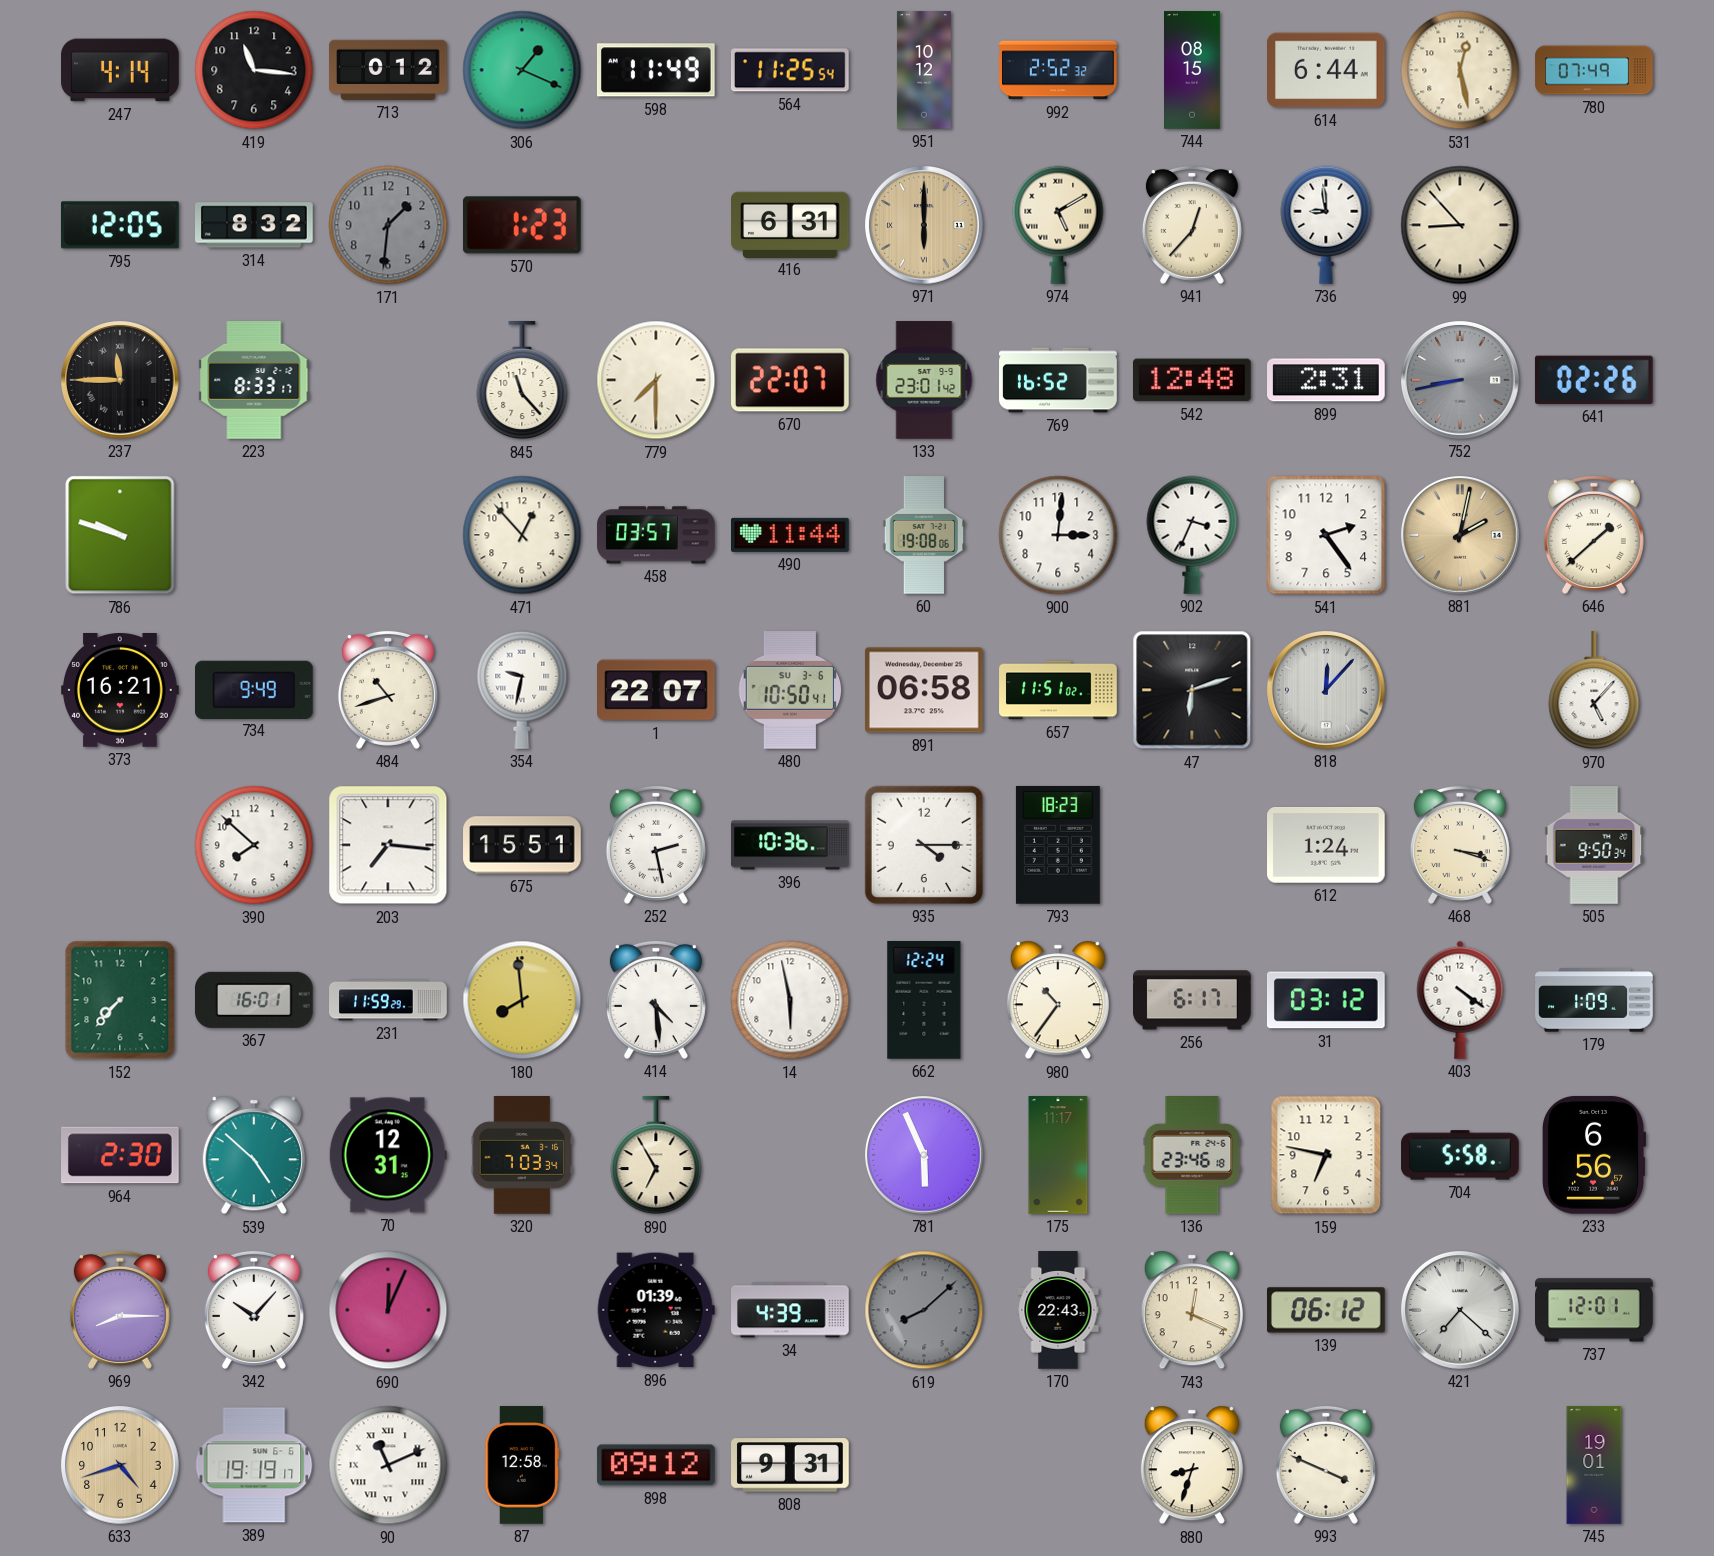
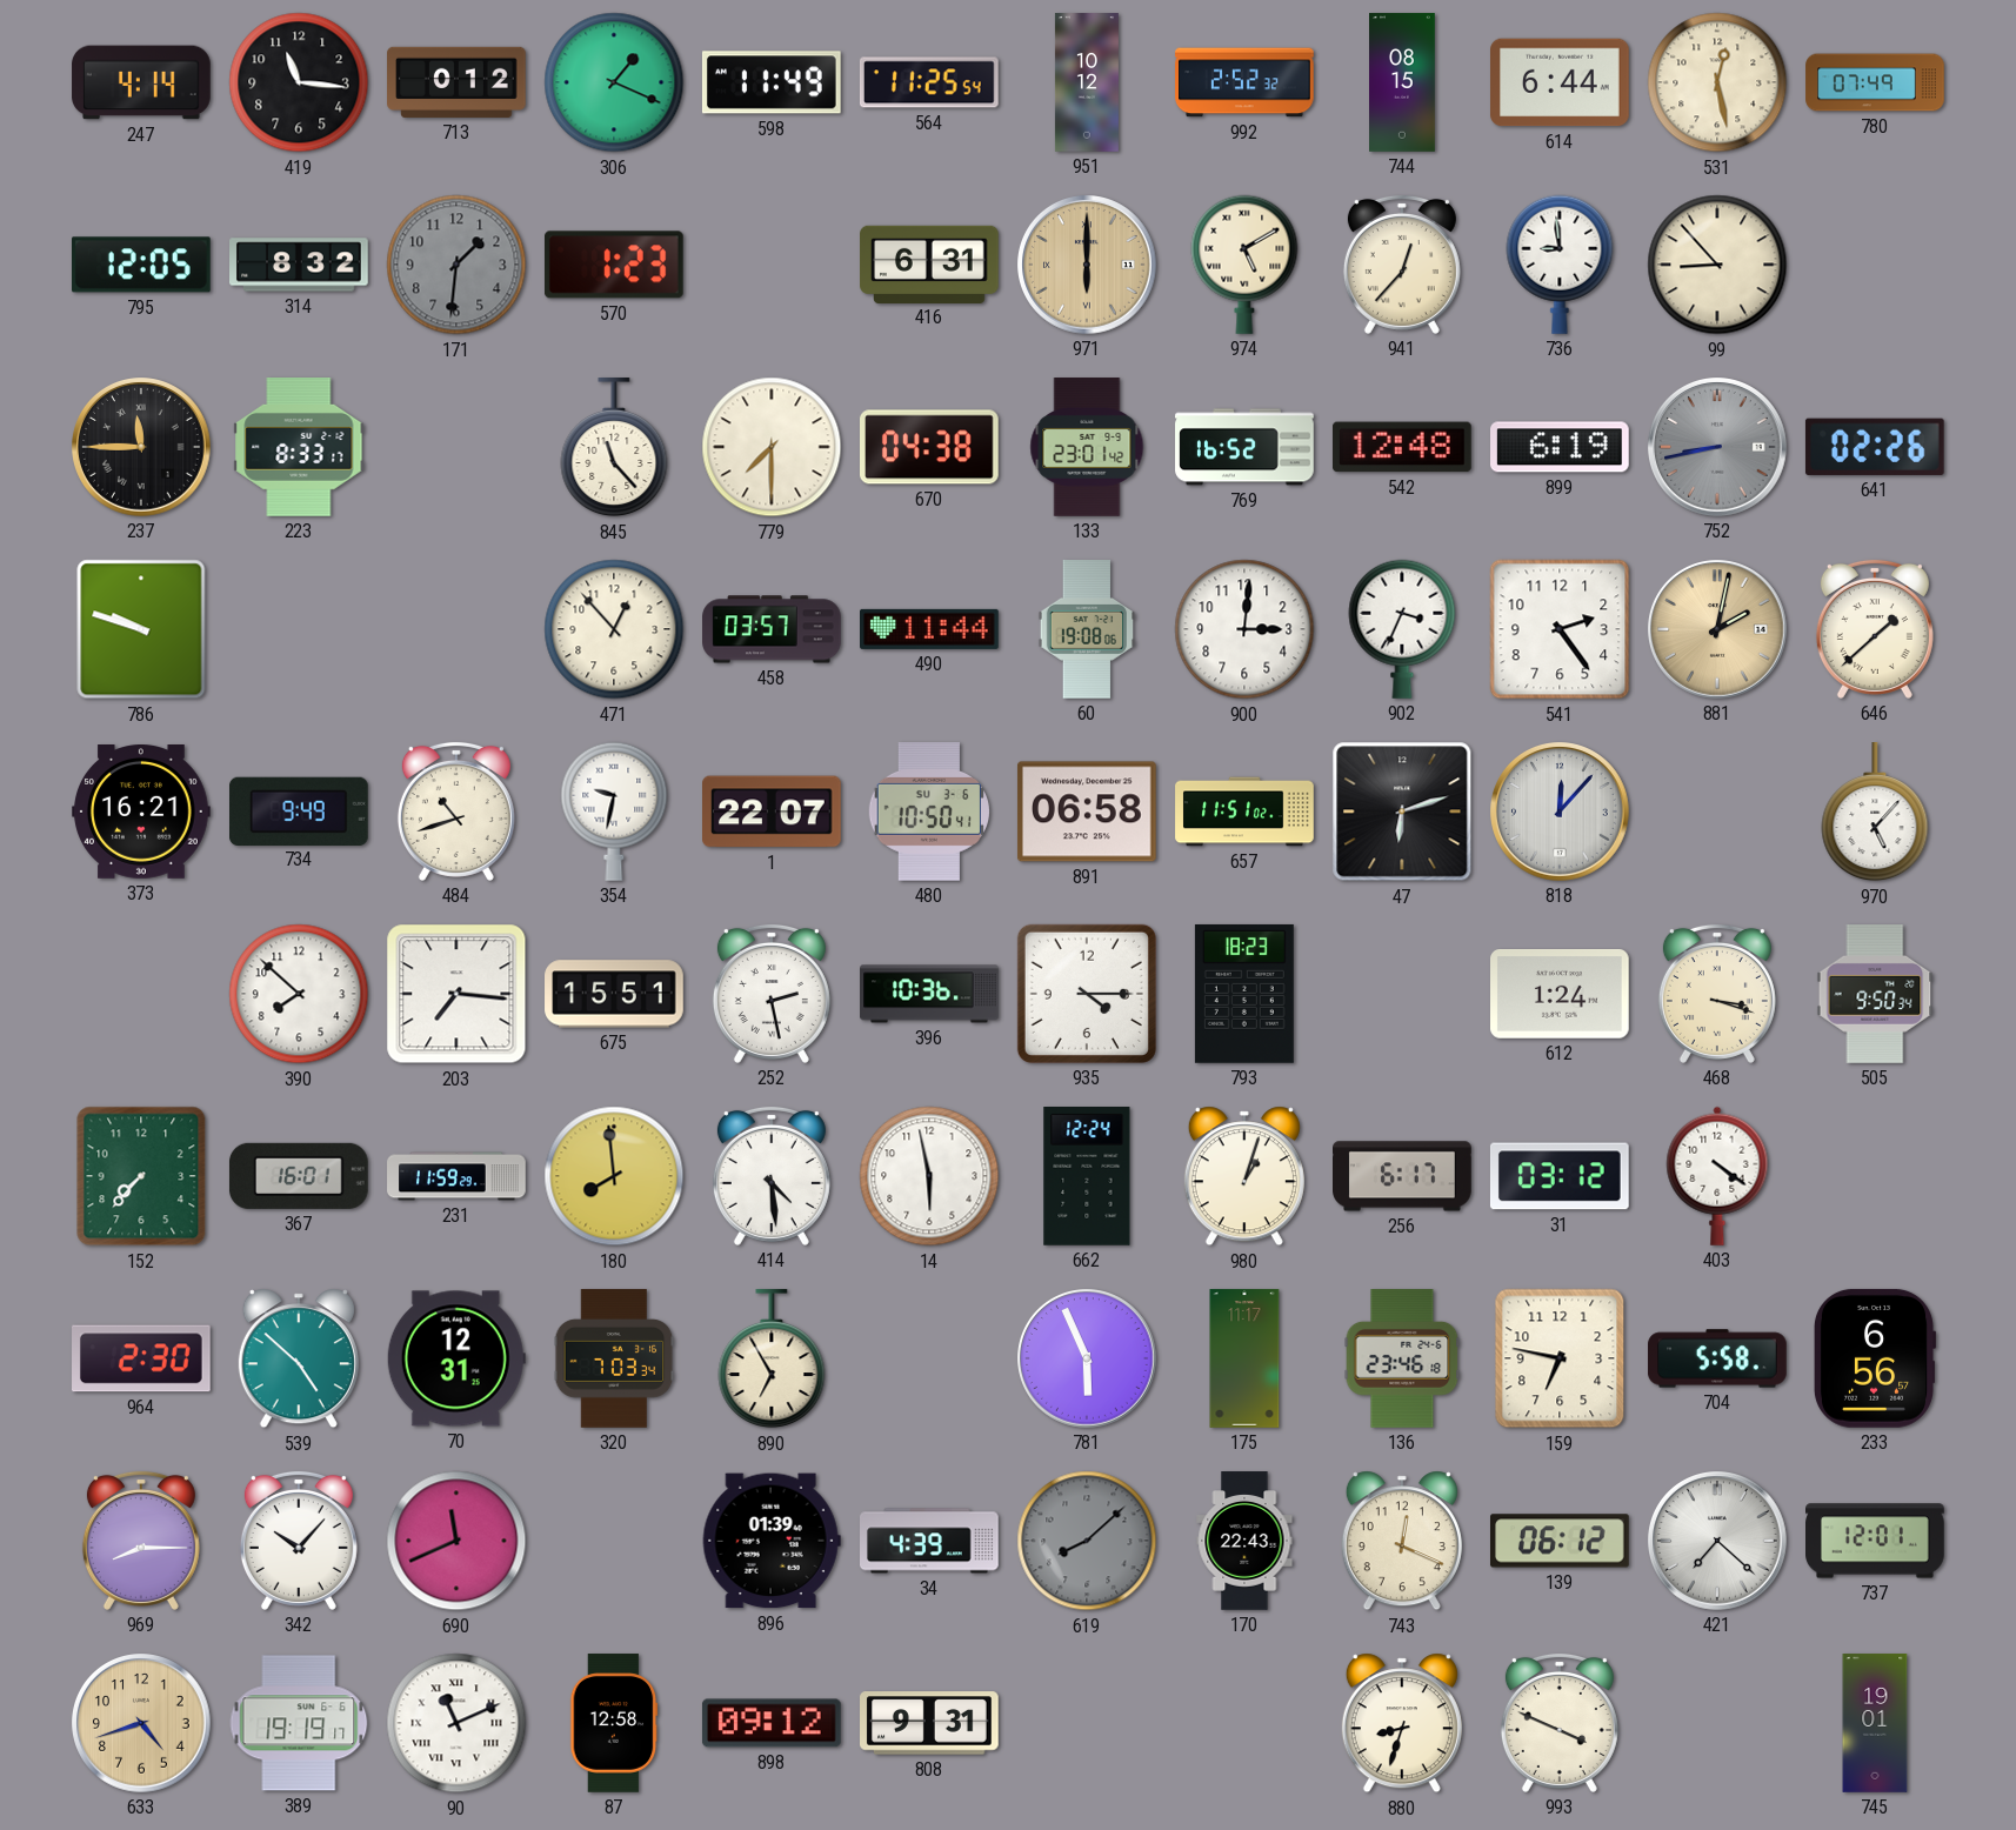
670: 22:07 -> 04:38 (930, 447)
899: 2:31 -> 6:19 (1561, 447)
980: 10:36 -> 1:03 (1244, 1176)
179: 1:09 -> none (1594, 1000)
690: 12:04 -> 11:41 (456, 1541)
